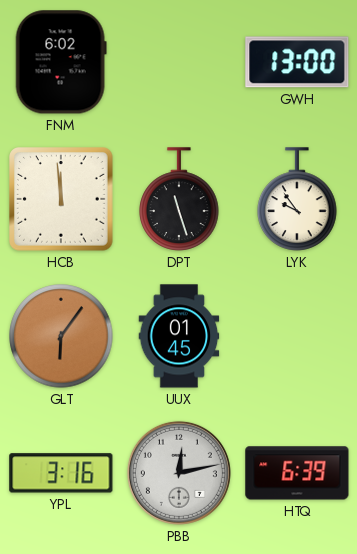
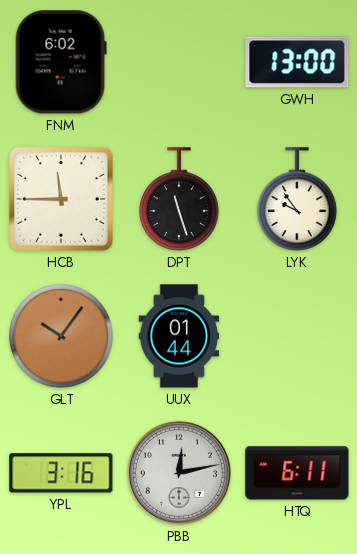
HCB: 11:59 -> 11:45 (62, 199)
GLT: 6:06 -> 10:06 (61, 336)
UUX: 01:45 -> 01:44 (179, 336)
HTQ: 6:39 -> 6:11 (297, 473)
